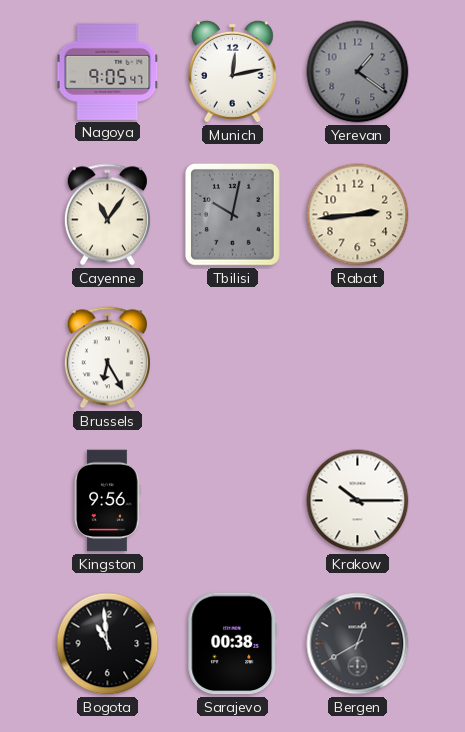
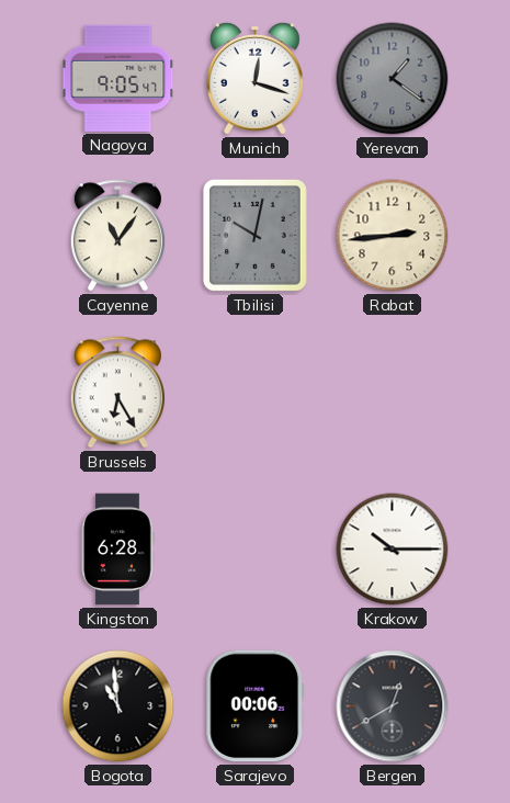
Munich: 12:13 -> 12:18 (254, 78)
Kingston: 9:56 -> 6:28 (118, 550)
Sarajevo: 00:38 -> 00:06 (256, 706)
